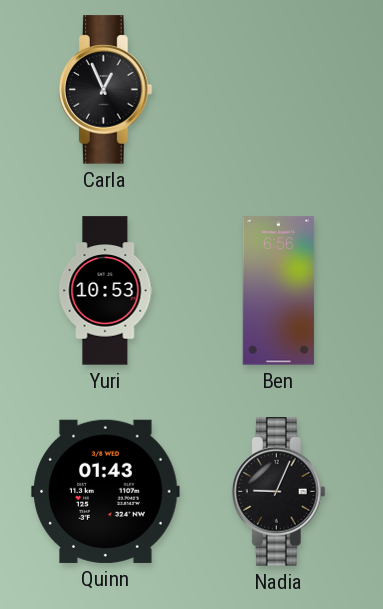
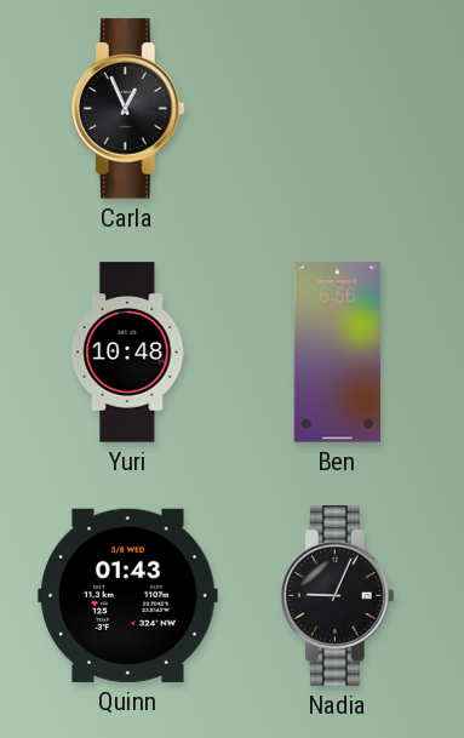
Yuri: 10:53 -> 10:48 (128, 353)
